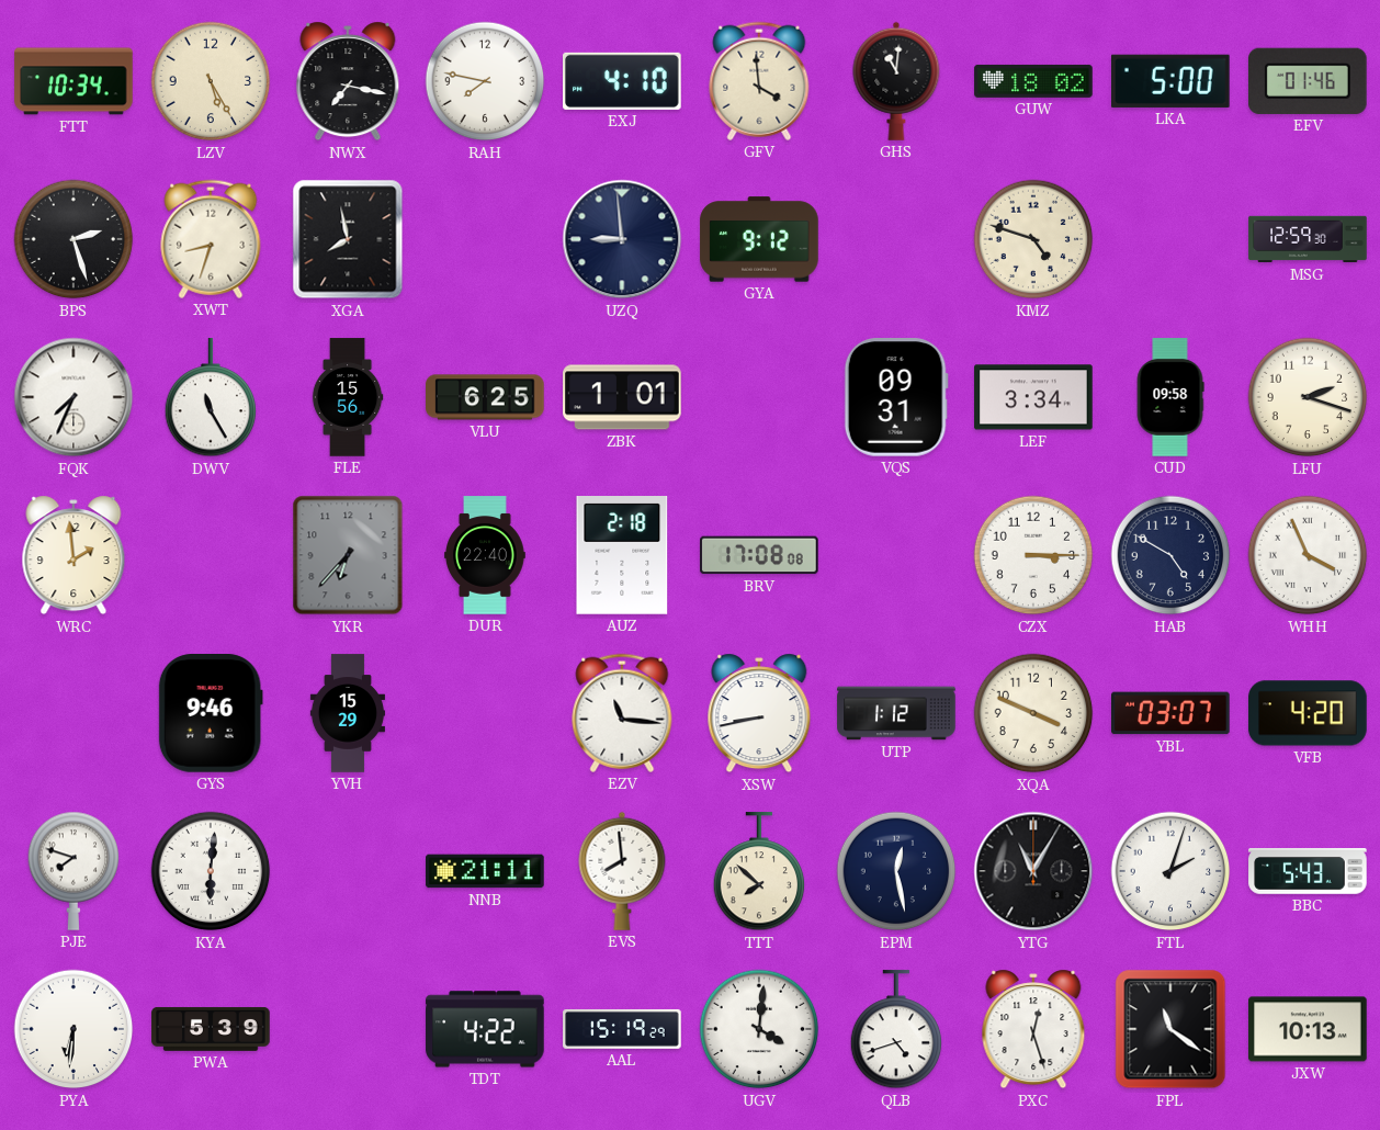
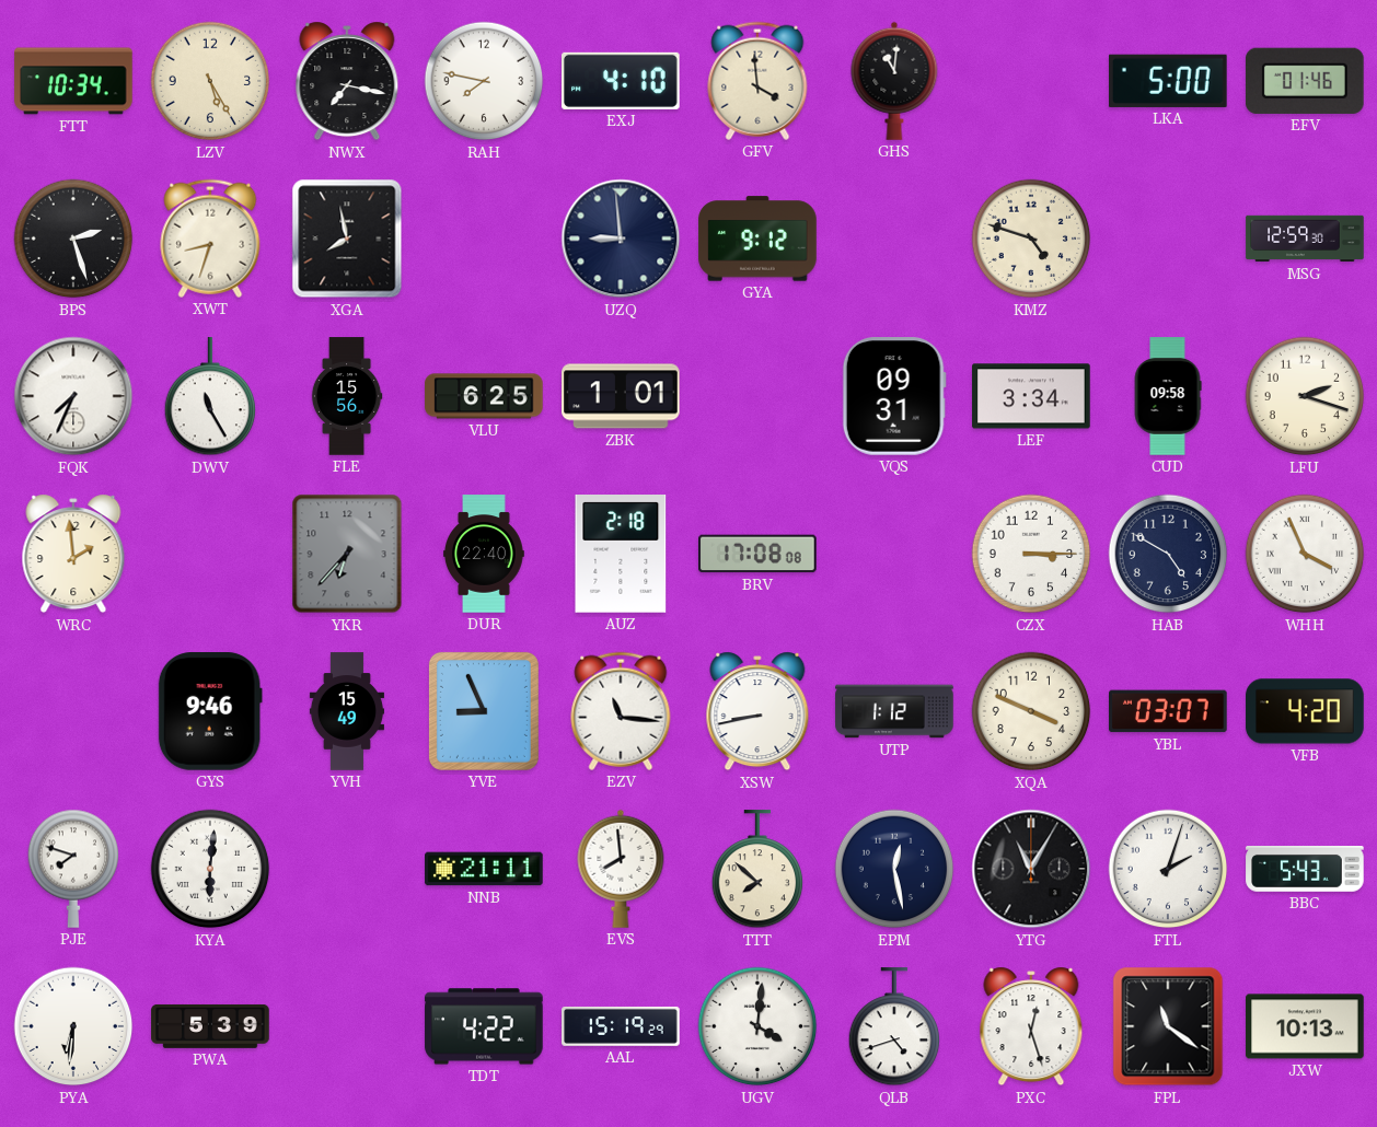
GUW: 18:02 -> none (1033, 81)
YVH: 15:29 -> 15:49 (347, 711)
YVE: none -> 8:56 (484, 711)
